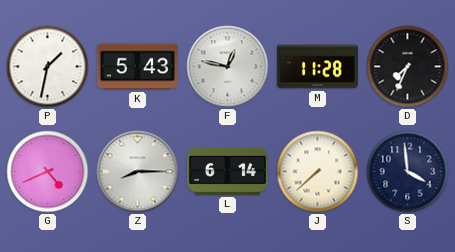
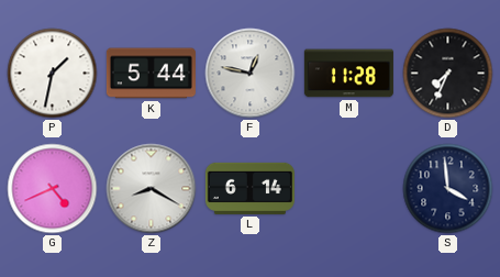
K: 5:43 -> 5:44 (151, 74)
Z: 8:15 -> 8:20 (152, 189)
J: 7:38 -> none (318, 172)
